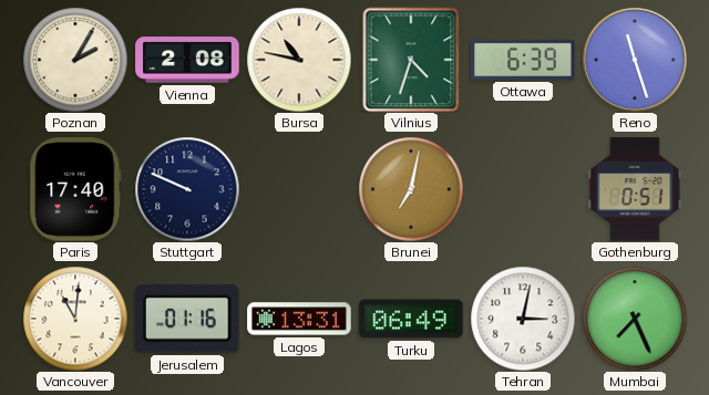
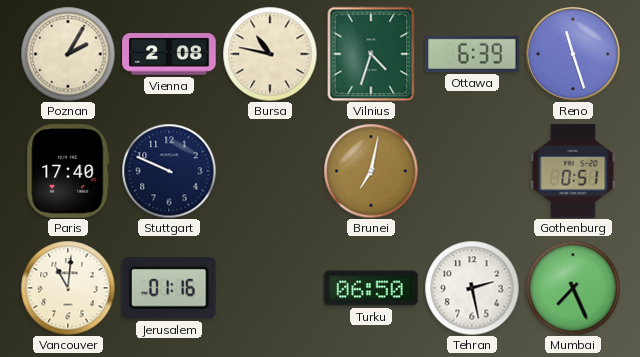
Lagos: 13:31 -> none (299, 319)
Turku: 06:49 -> 06:50 (371, 288)
Tehran: 3:02 -> 2:28 (472, 288)
